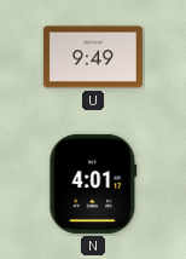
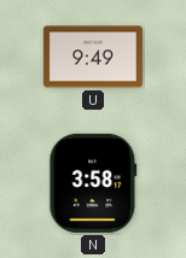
N: 4:01 -> 3:58 (93, 183)
